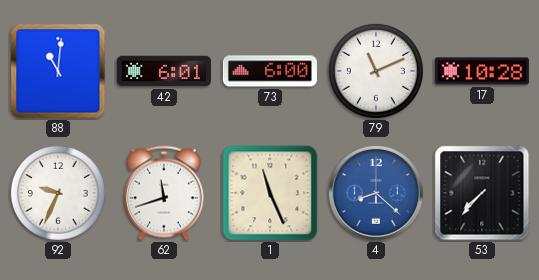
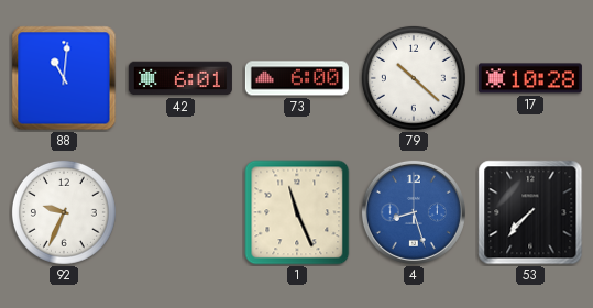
79: 11:11 -> 10:22 (414, 78)
62: 11:42 -> none (164, 193)
4: 8:22 -> 8:27 (414, 212)
